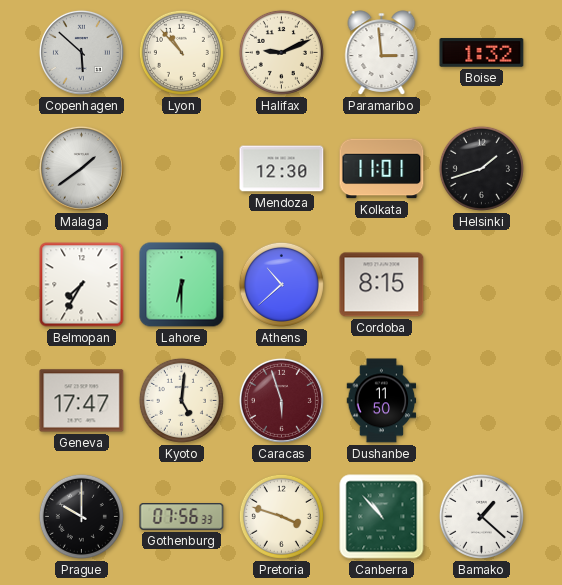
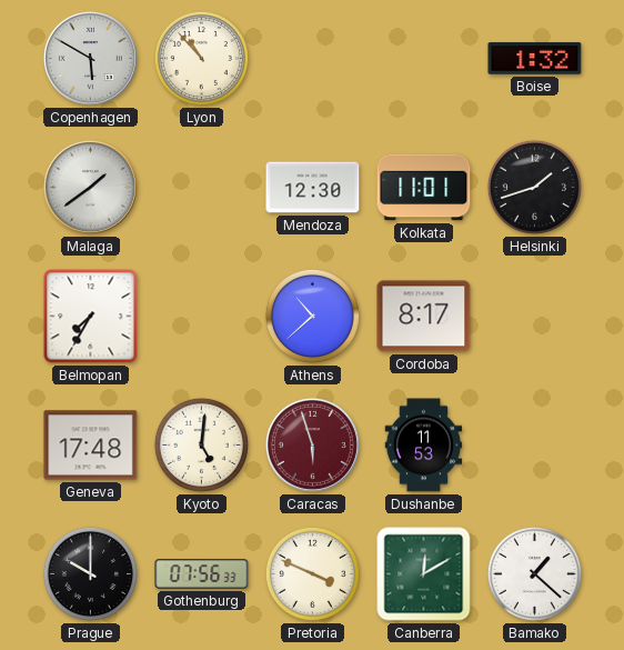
Copenhagen: 5:52 -> 5:50 (90, 58)
Halifax: 9:11 -> none (281, 52)
Paramaribo: 2:59 -> none (382, 53)
Lahore: 6:30 -> none (182, 285)
Cordoba: 8:15 -> 8:17 (424, 317)
Geneva: 17:47 -> 17:48 (91, 446)
Dushanbe: 11:50 -> 11:53 (424, 446)
Pretoria: 3:48 -> 3:49 (312, 573)
Canberra: 10:53 -> 12:10 (424, 574)
